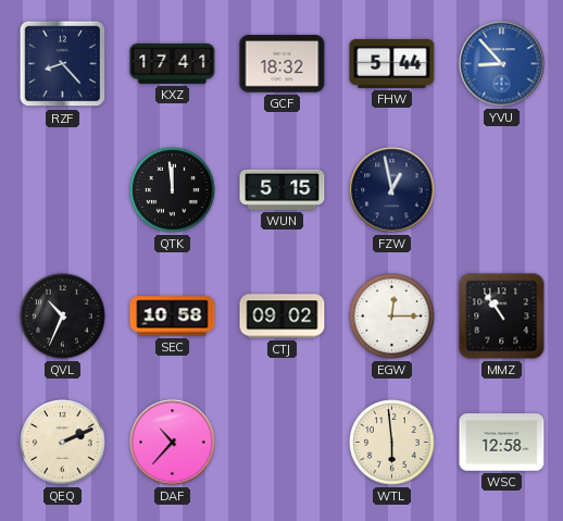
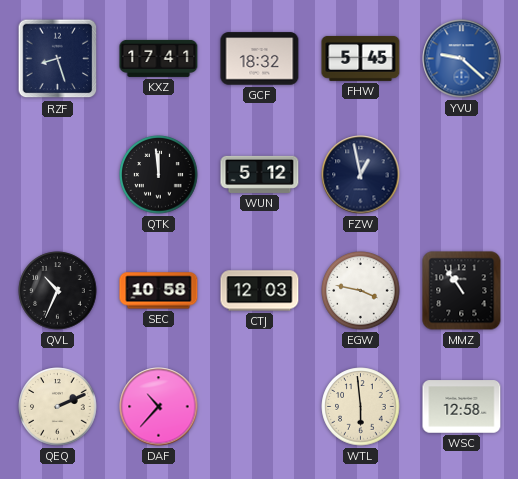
RZF: 8:23 -> 8:27 (58, 59)
FHW: 5:44 -> 5:45 (361, 58)
YVU: 8:53 -> 9:22 (462, 59)
WUN: 5:15 -> 5:12 (260, 174)
CTJ: 09:02 -> 12:03 (260, 291)
EGW: 12:15 -> 3:47 (361, 291)
